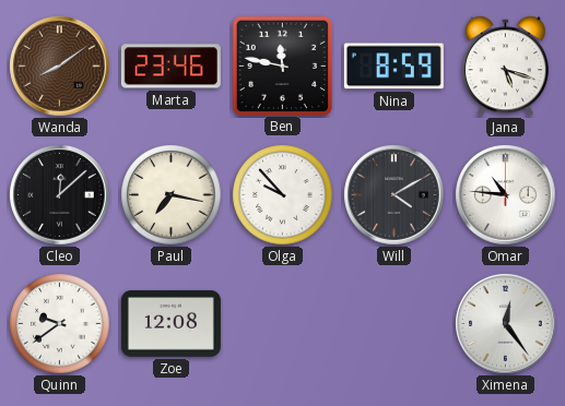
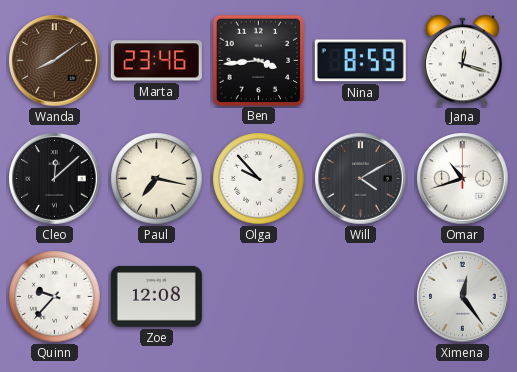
Ben: 11:47 -> 3:44 (258, 60)
Jana: 5:18 -> 12:18 (462, 61)
Omar: 10:46 -> 10:42 (463, 179)
Quinn: 9:39 -> 9:37 (55, 297)
